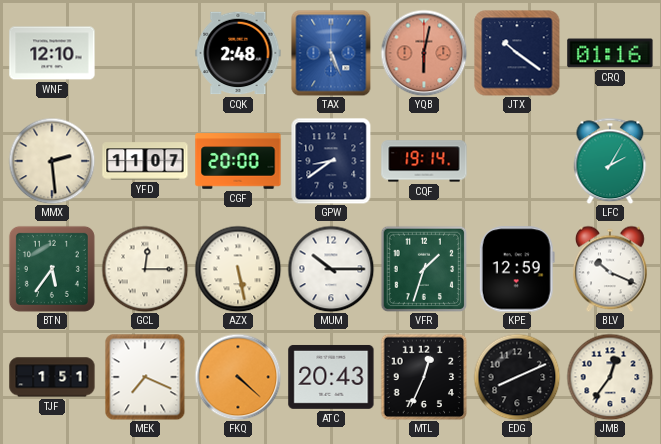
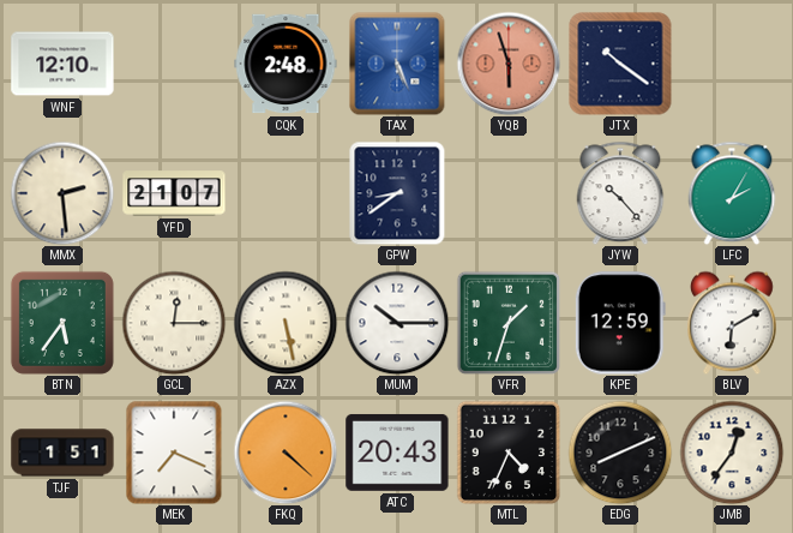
YQB: 6:02 -> 5:57 (509, 64)
CRQ: 01:16 -> none (610, 53)
YFD: 11:07 -> 21:07 (174, 193)
CGF: 20:00 -> none (238, 161)
CQF: 19:14 -> none (424, 161)
JYW: none -> 10:23 (620, 193)
BLV: 10:19 -> 6:10 (732, 323)
MTL: 12:34 -> 4:34 (509, 453)
